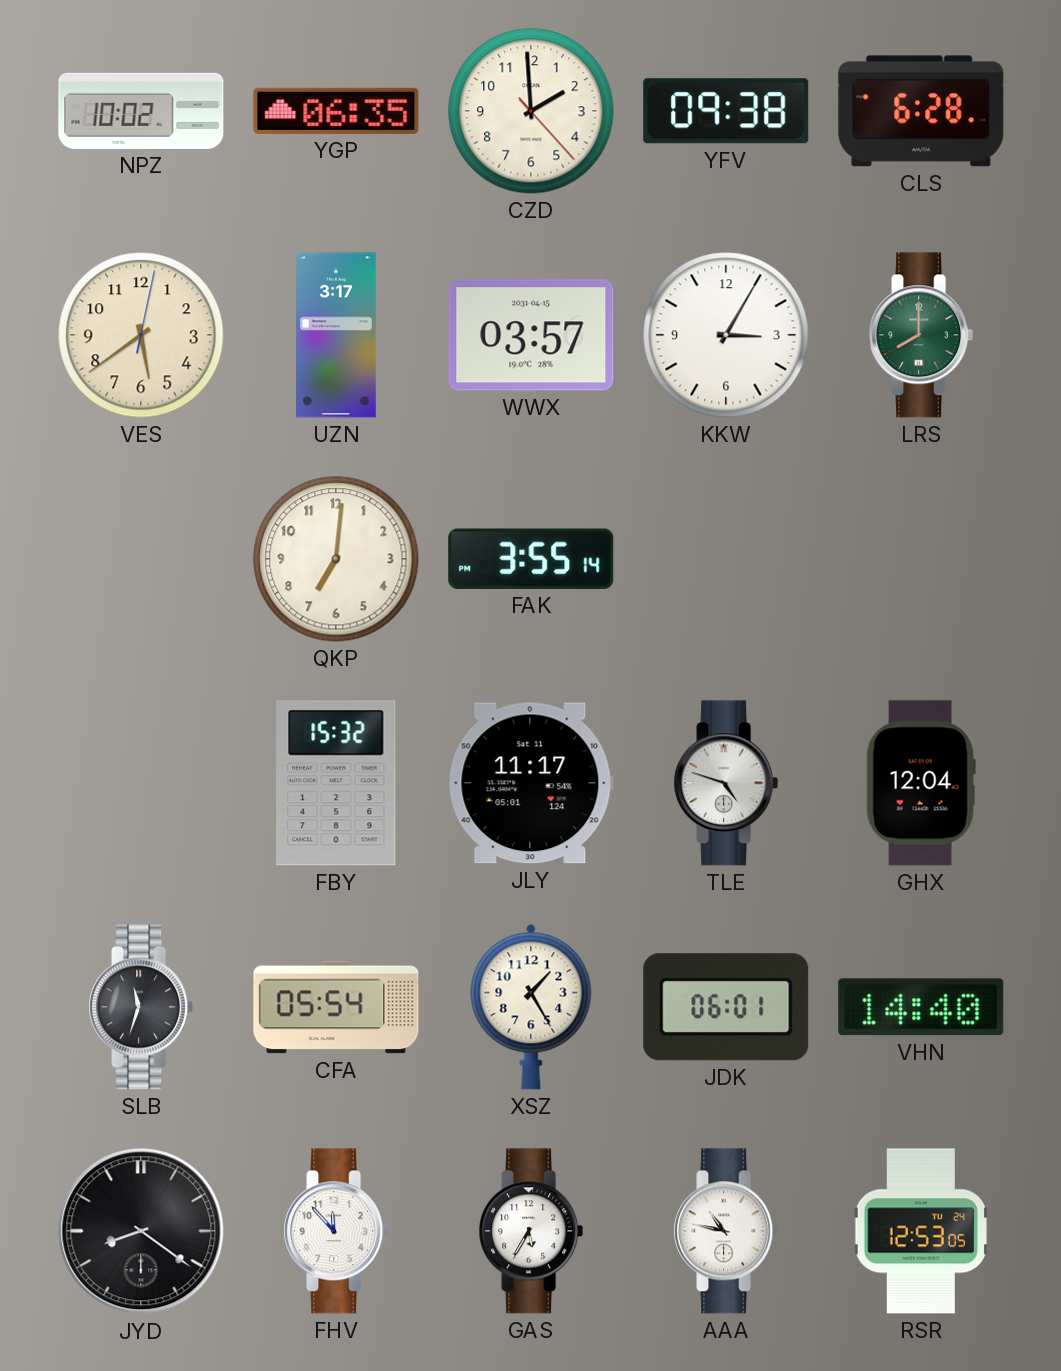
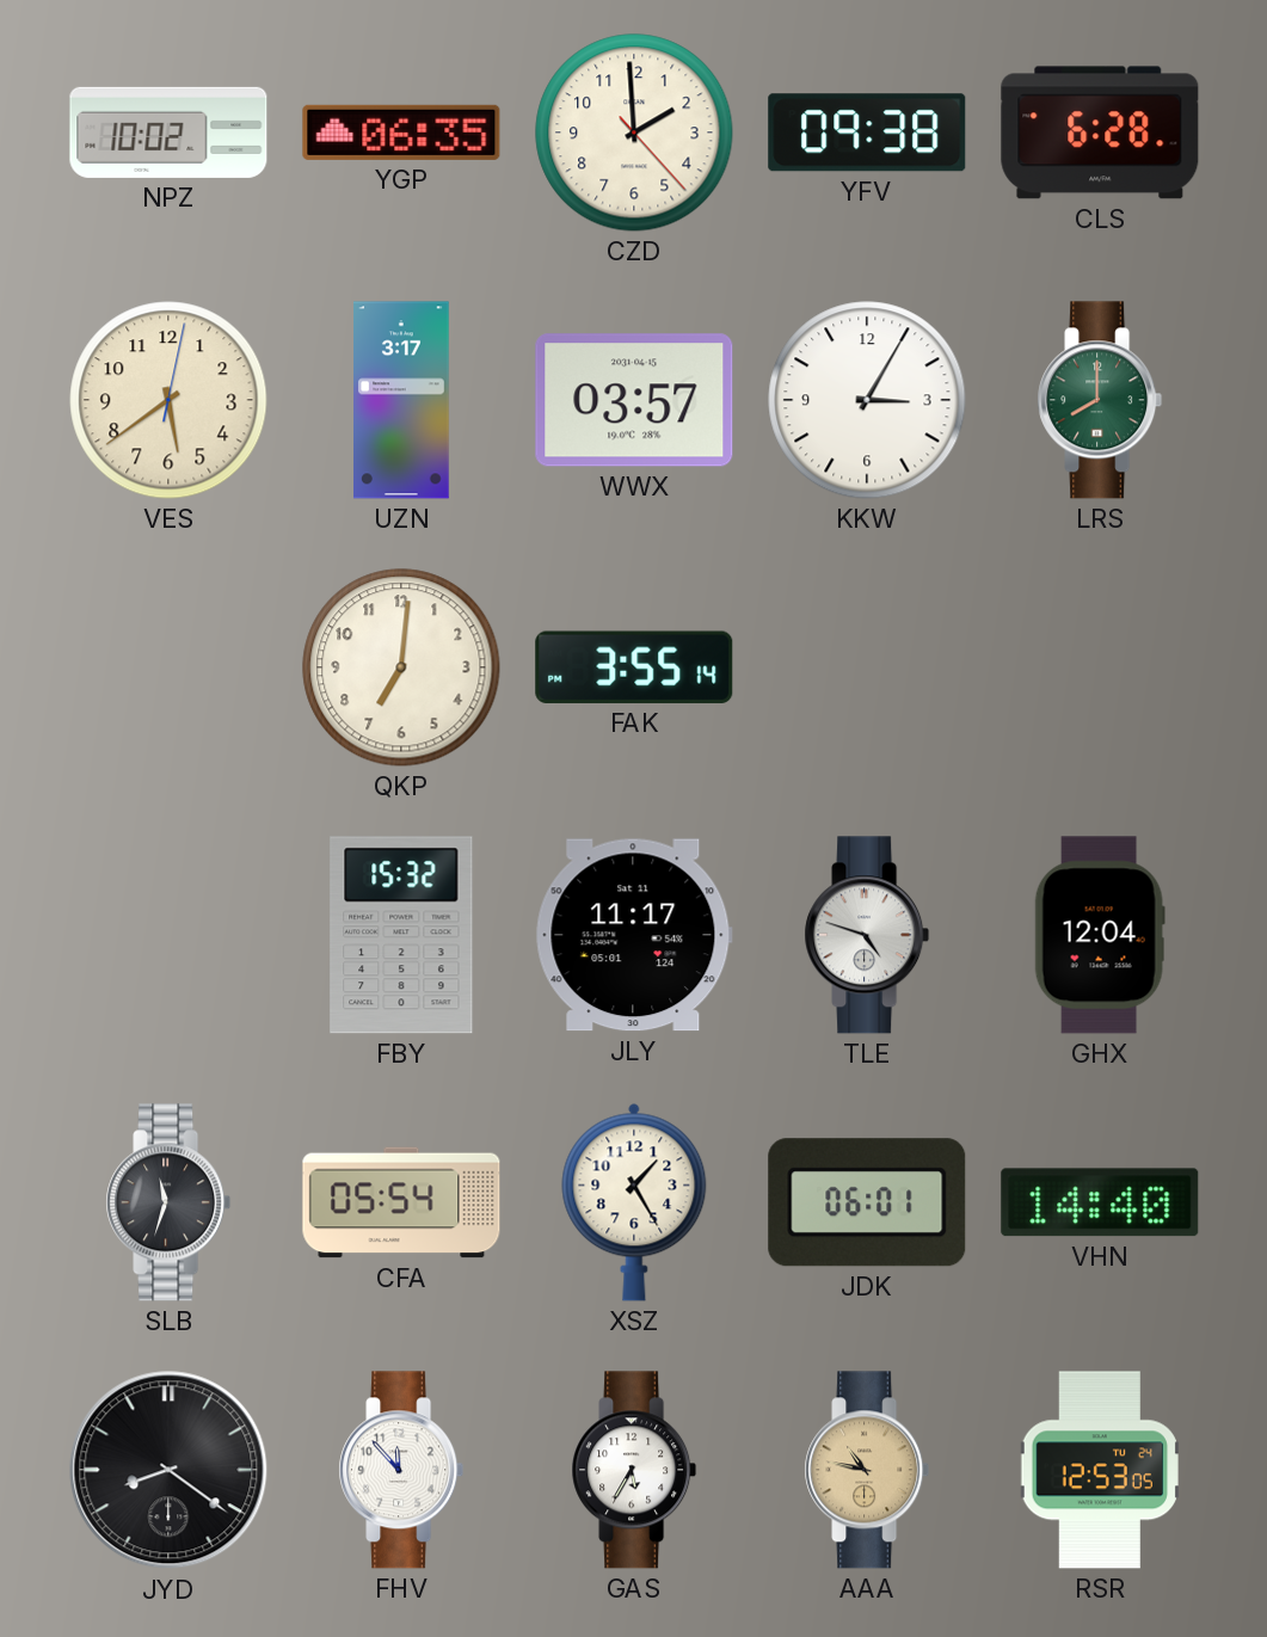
AAA dial: white -> champagne (867, 1470)
